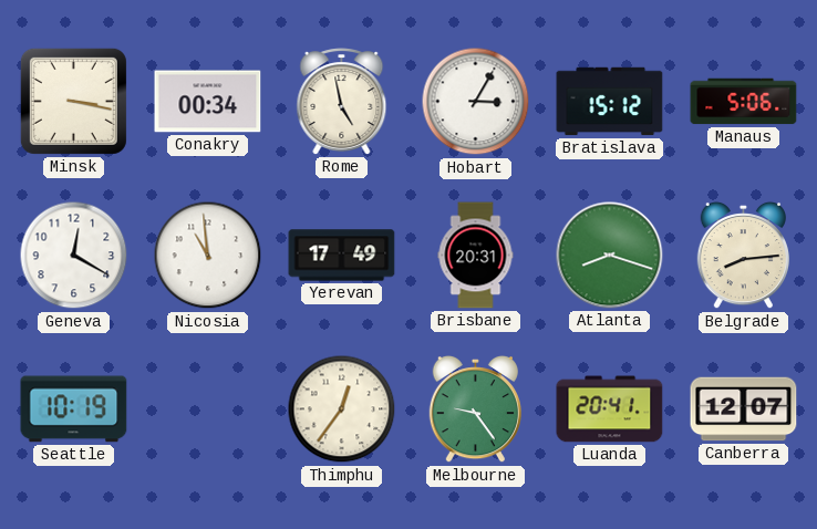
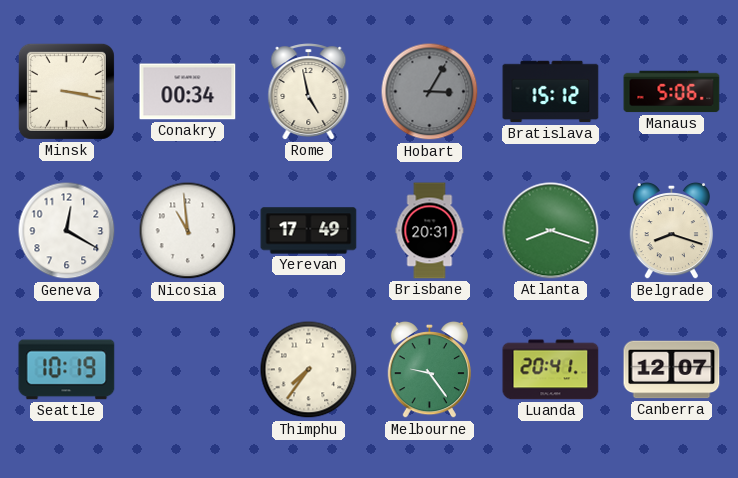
Hobart dial: white -> grey (430, 92)
Belgrade: 8:14 -> 8:18 (671, 231)
Thimphu: 12:36 -> 7:36 (309, 370)
